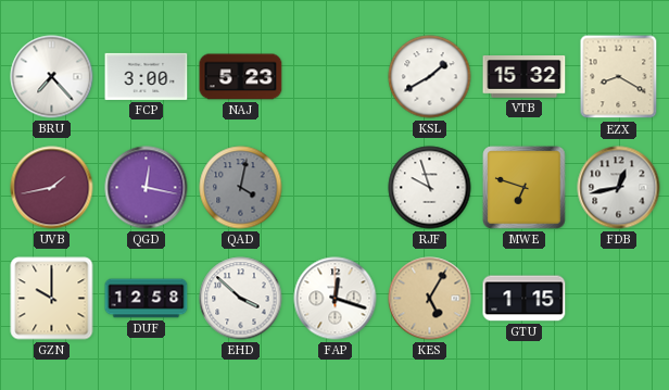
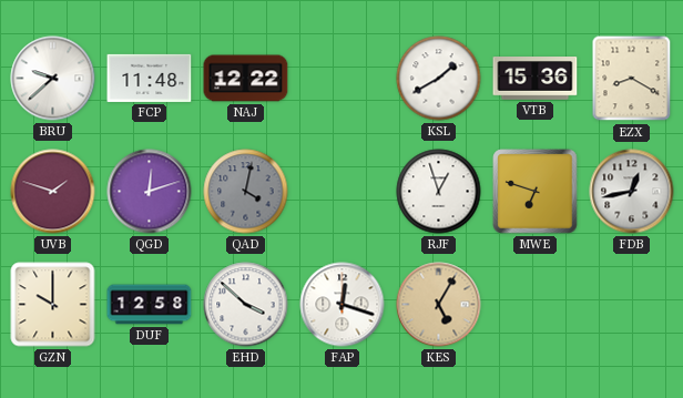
BRU: 7:23 -> 9:38 (53, 79)
FCP: 3:00 -> 11:48 (150, 78)
NAJ: 5:23 -> 12:22 (246, 79)
VTB: 15:32 -> 15:36 (536, 79)
UVB: 1:43 -> 1:48 (53, 192)
QGD: 12:17 -> 12:12 (150, 192)
RJF: 9:57 -> 12:57 (439, 192)
GTU: 1:15 -> none (525, 299)
